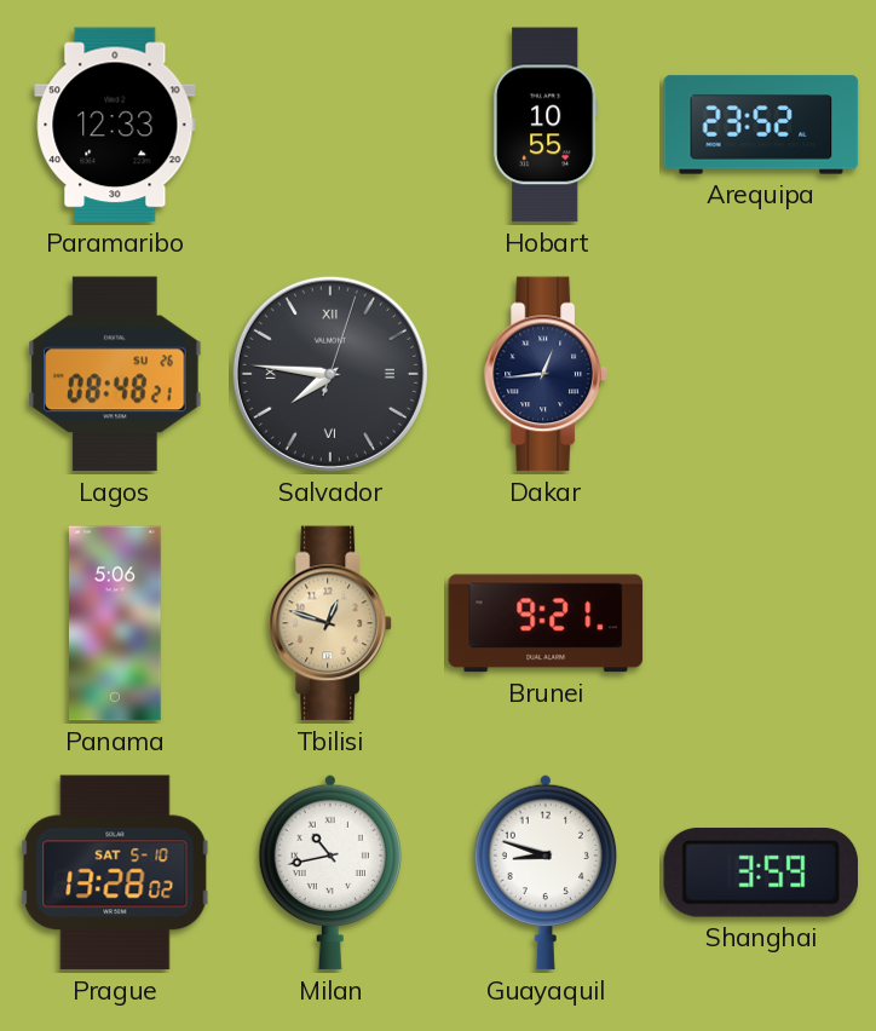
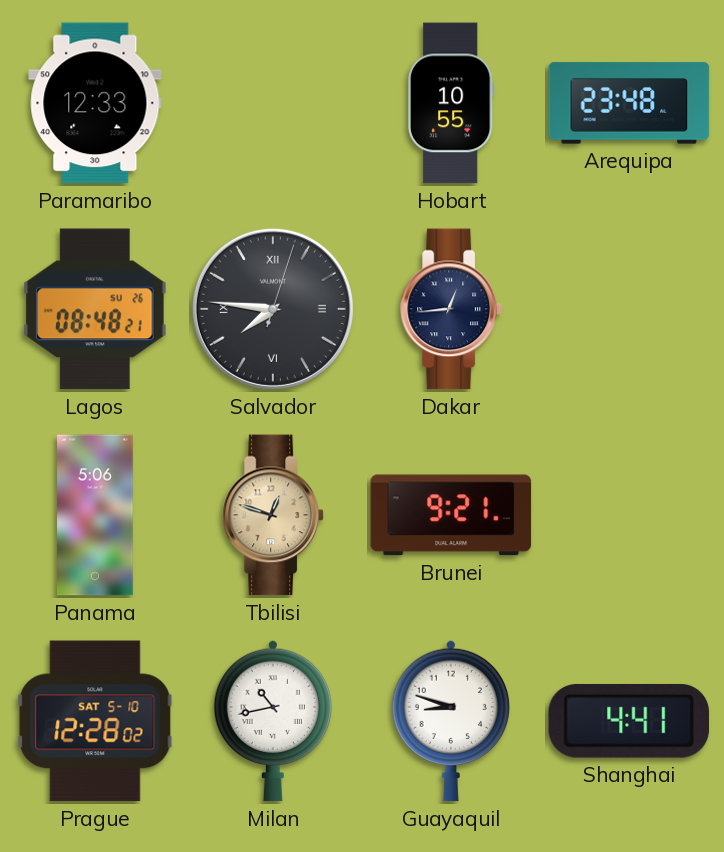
Arequipa: 23:52 -> 23:48 (629, 103)
Prague: 13:28 -> 12:28 (95, 721)
Shanghai: 3:59 -> 4:41 (628, 721)
